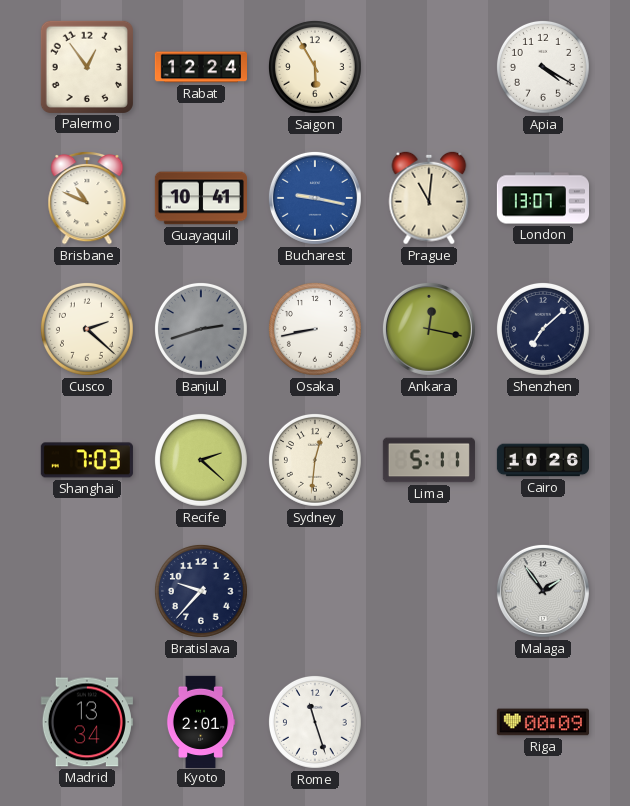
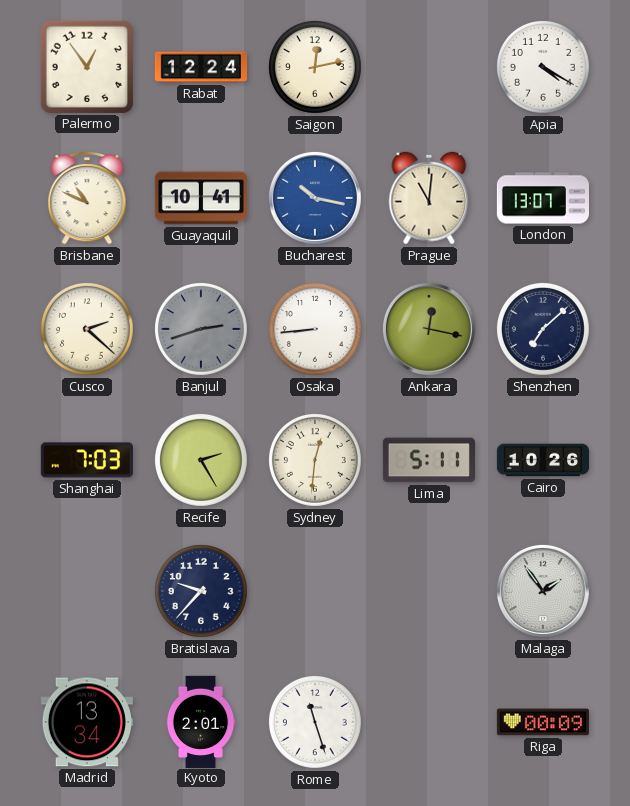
Saigon: 5:55 -> 12:13 (315, 67)
Bucharest: 9:17 -> 10:17 (315, 198)
Osaka: 8:43 -> 8:44 (315, 329)
Recife: 2:22 -> 2:25 (201, 460)
